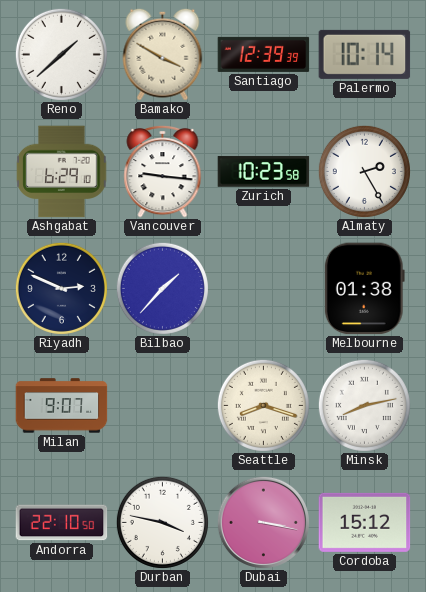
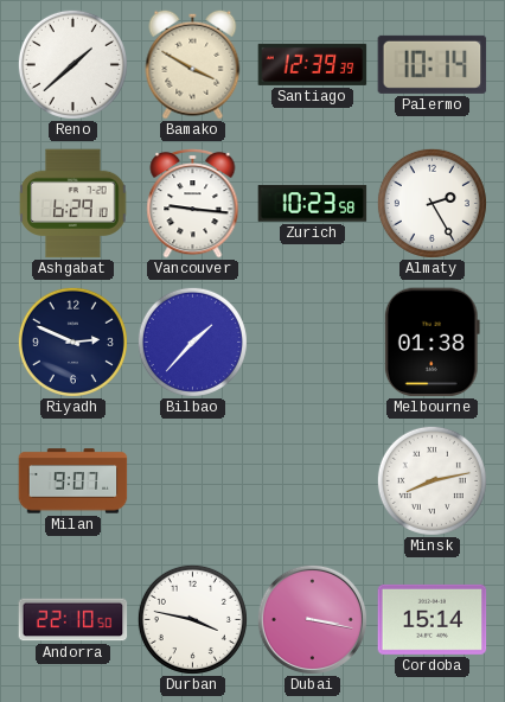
Seattle: 8:18 -> none (263, 405)
Cordoba: 15:12 -> 15:14 (433, 619)
